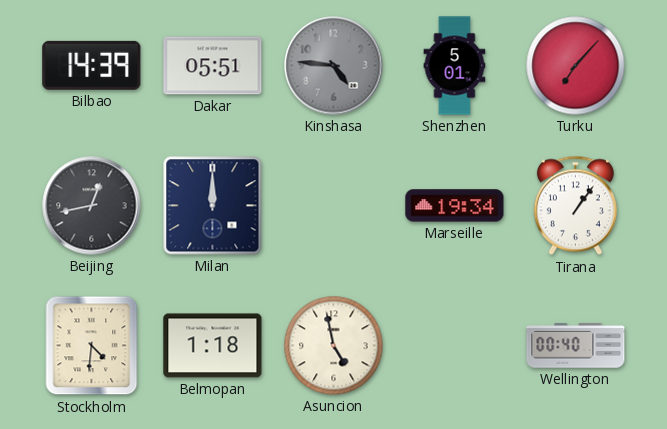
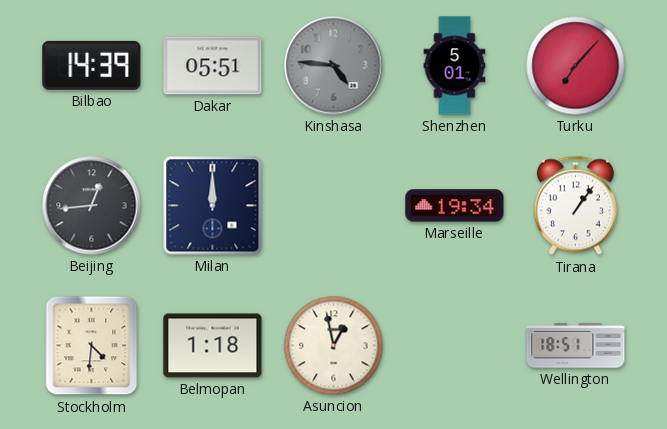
Beijing: 12:43 -> 12:44 (92, 206)
Asuncion: 4:58 -> 12:58 (334, 346)
Wellington: 00:40 -> 18:51 (576, 346)
